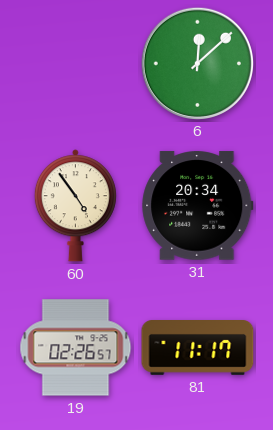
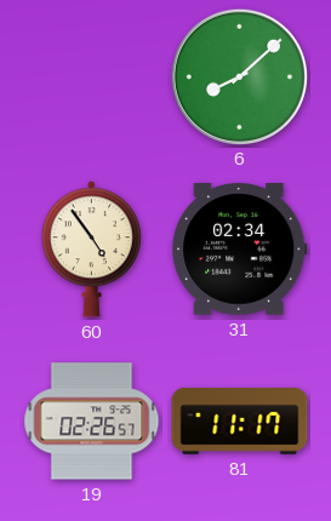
6: 12:08 -> 8:08 (239, 76)
31: 20:34 -> 02:34 (240, 250)
